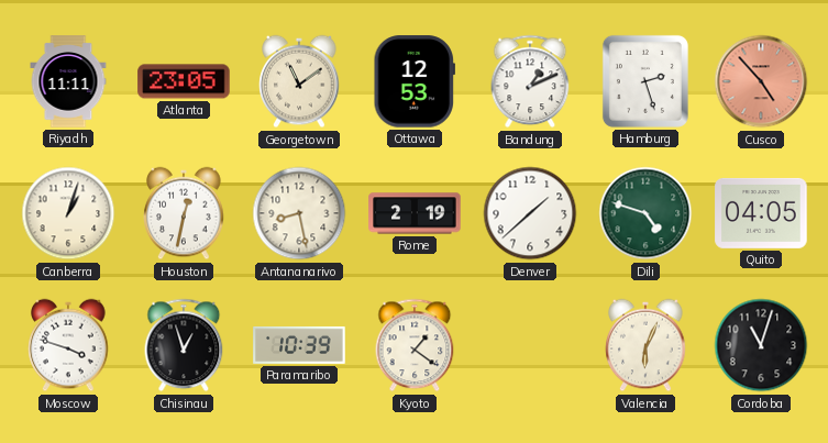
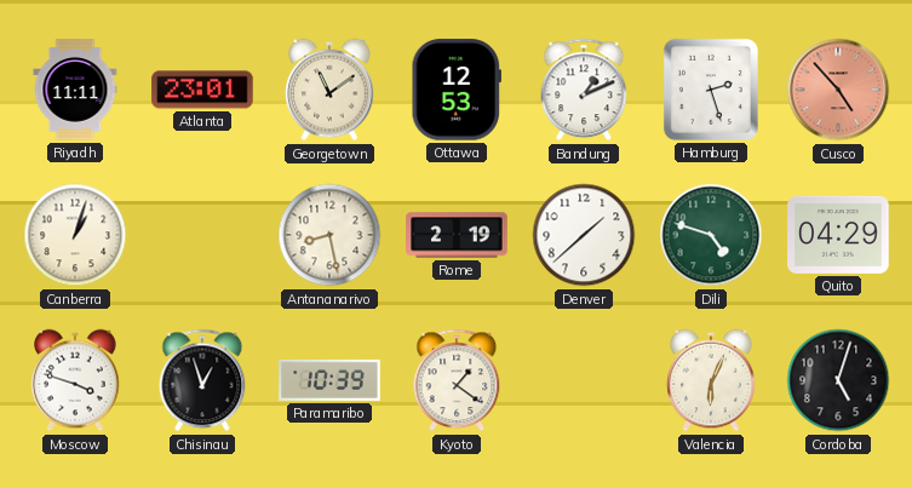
Atlanta: 23:05 -> 23:01 (202, 90)
Houston: 12:32 -> none (184, 213)
Quito: 04:05 -> 04:29 (838, 235)
Cordoba: 11:03 -> 5:03 (838, 380)
